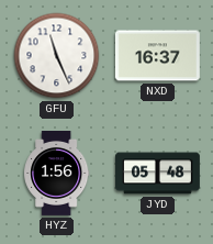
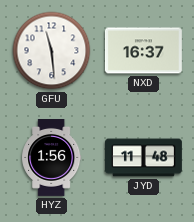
GFU: 11:26 -> 11:29 (52, 51)
JYD: 05:48 -> 11:48 (144, 158)
